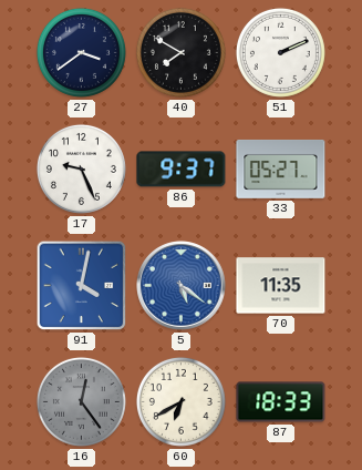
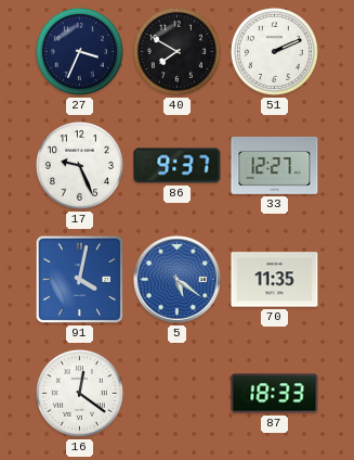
27: 3:39 -> 3:34 (79, 51)
33: 05:27 -> 12:27 (275, 165)
16: 12:24 -> 12:21 (79, 393)
16 dial: grey -> white (79, 393)
60: 6:40 -> none (180, 401)
